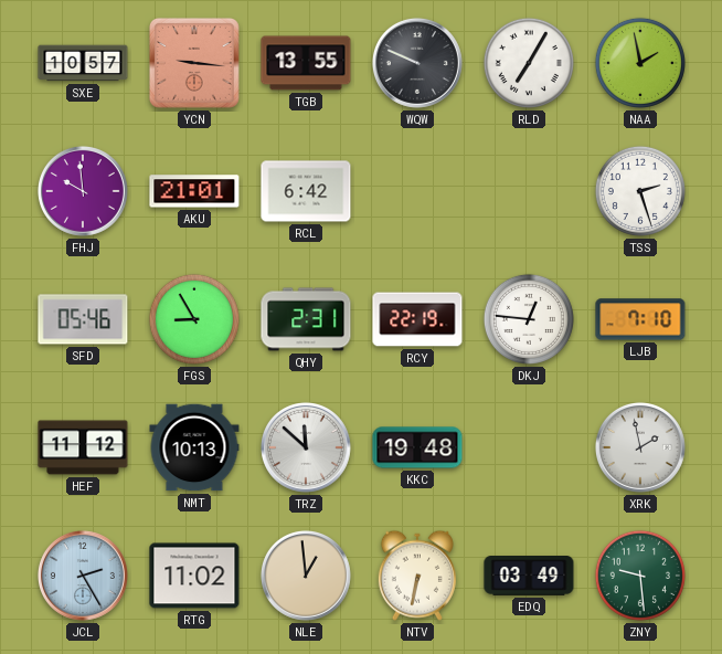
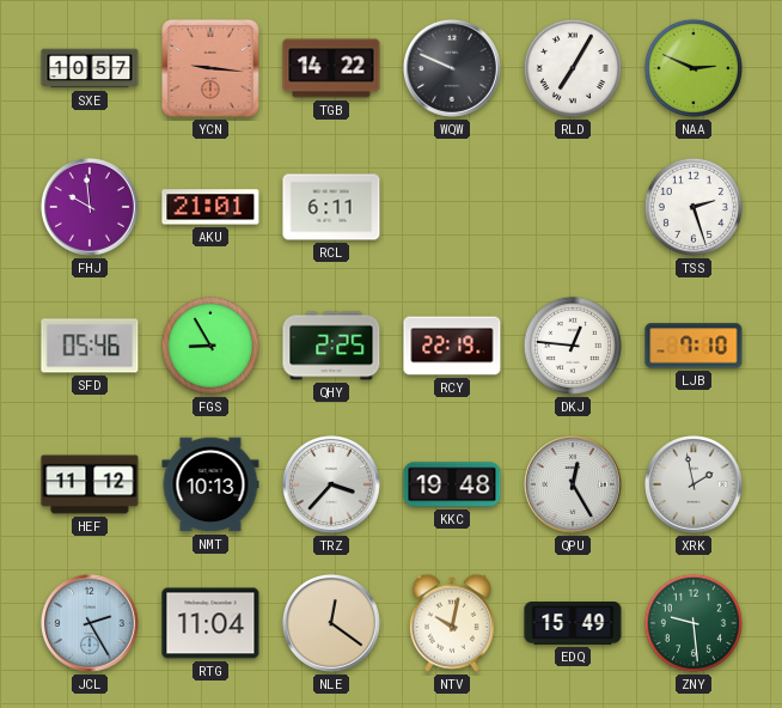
TGB: 13:55 -> 14:22 (331, 68)
NAA: 1:58 -> 2:49 (694, 68)
RCL: 6:42 -> 6:11 (331, 207)
QHY: 2:31 -> 2:25 (331, 346)
TRZ: 11:52 -> 3:37 (331, 484)
QPU: none -> 12:25 (573, 484)
RTG: 11:02 -> 11:04 (210, 623)
NLE: 12:59 -> 12:21 (331, 623)
NTV: 6:32 -> 10:02 (452, 623)
EDQ: 03:49 -> 15:49 (573, 624)
